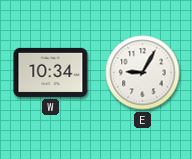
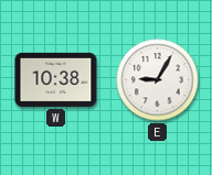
W: 10:34 -> 10:38 (56, 79)
